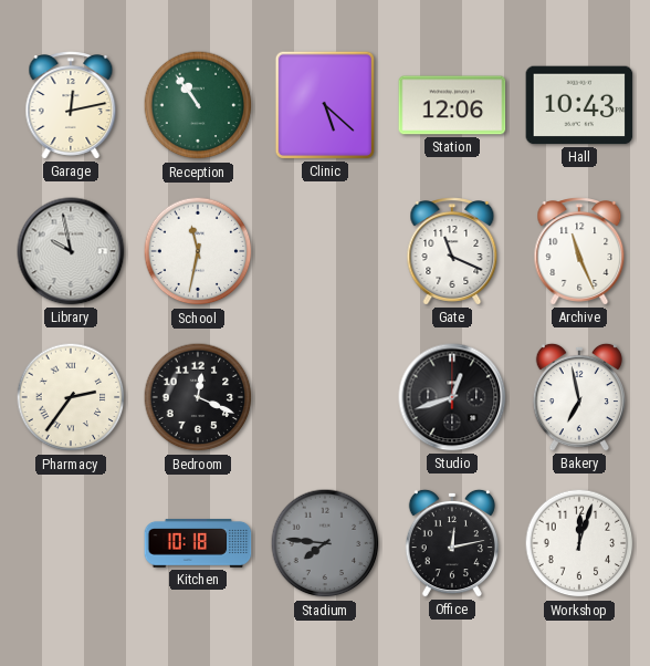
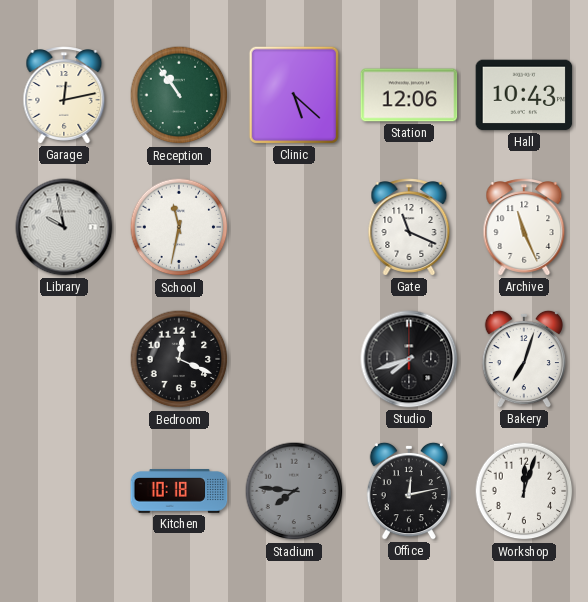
Pharmacy: 2:36 -> none (71, 397)
Studio: 12:42 -> 7:42 (409, 359)
Bakery: 6:58 -> 7:03 (524, 359)
